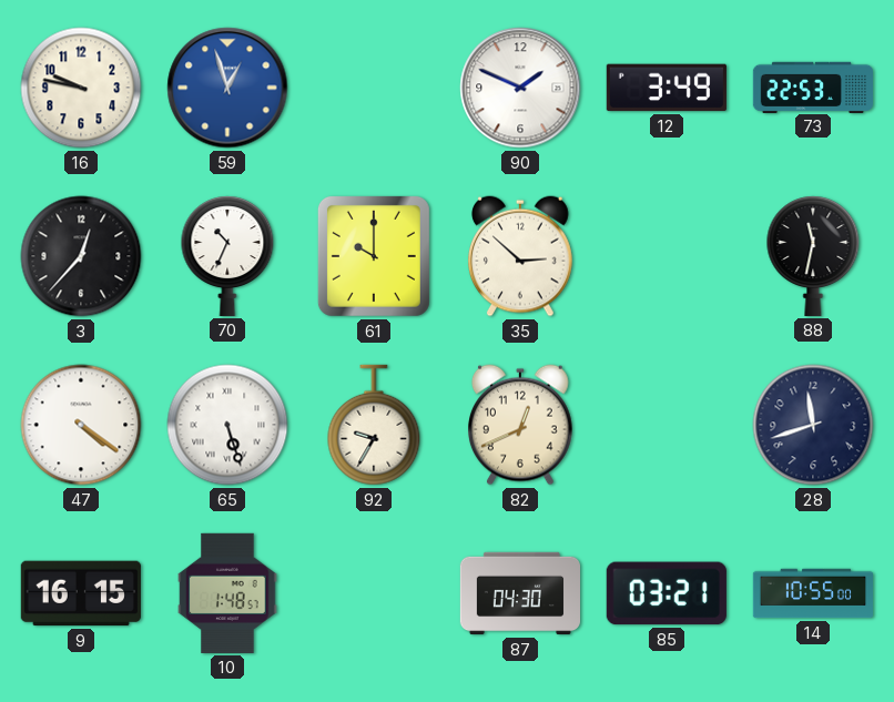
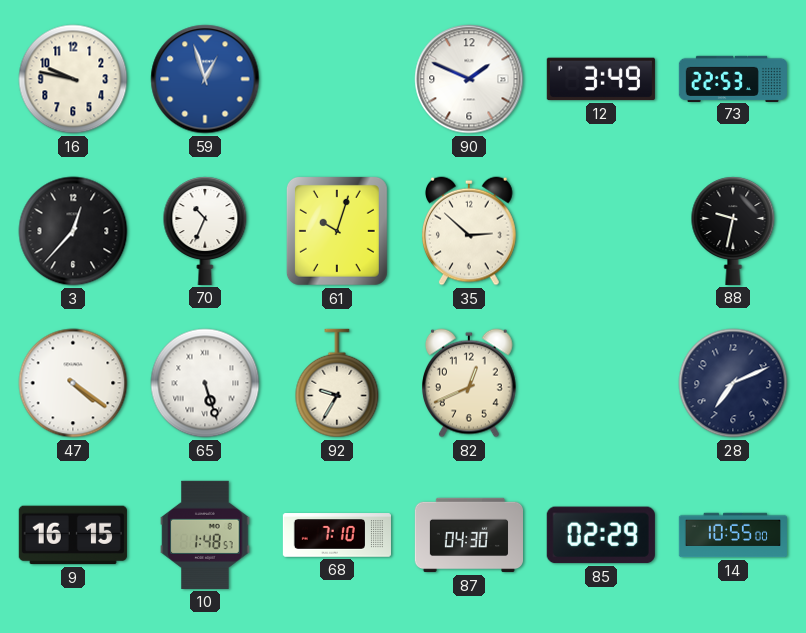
61: 10:00 -> 10:03 (337, 231)
88: 11:32 -> 9:32 (733, 231)
28: 11:42 -> 7:11 (733, 383)
68: none -> 7:10 (336, 535)
85: 03:21 -> 02:29 (601, 535)
